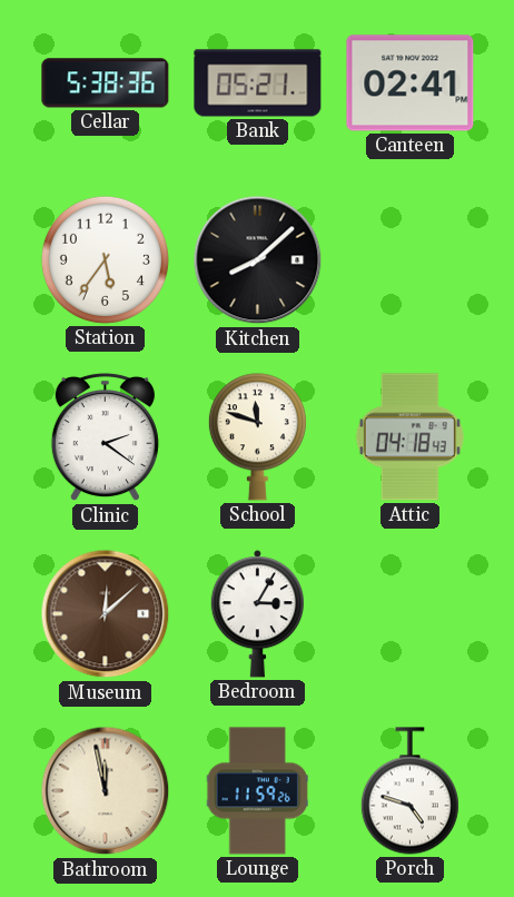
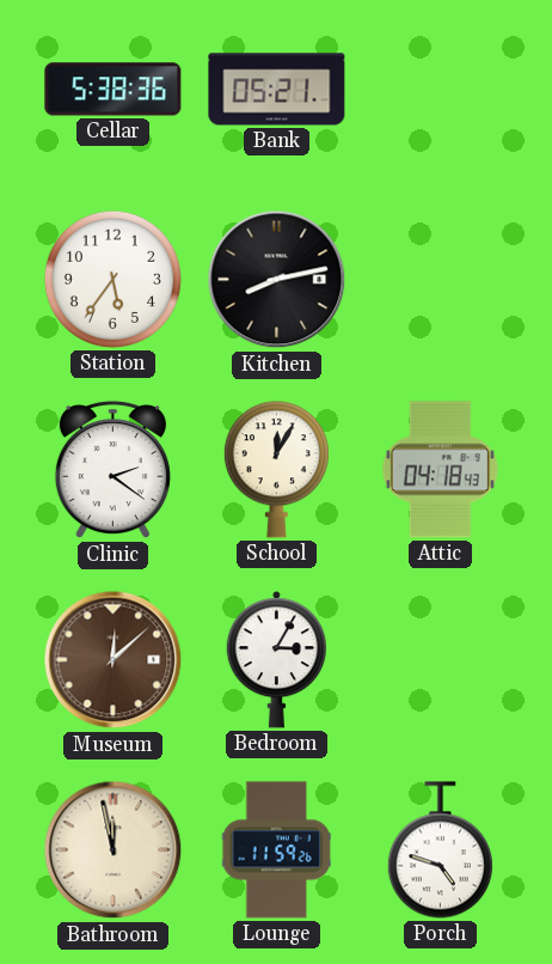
Canteen: 02:41 -> none (411, 83)
Kitchen: 8:08 -> 8:13 (277, 280)
School: 11:48 -> 12:05 (276, 470)
